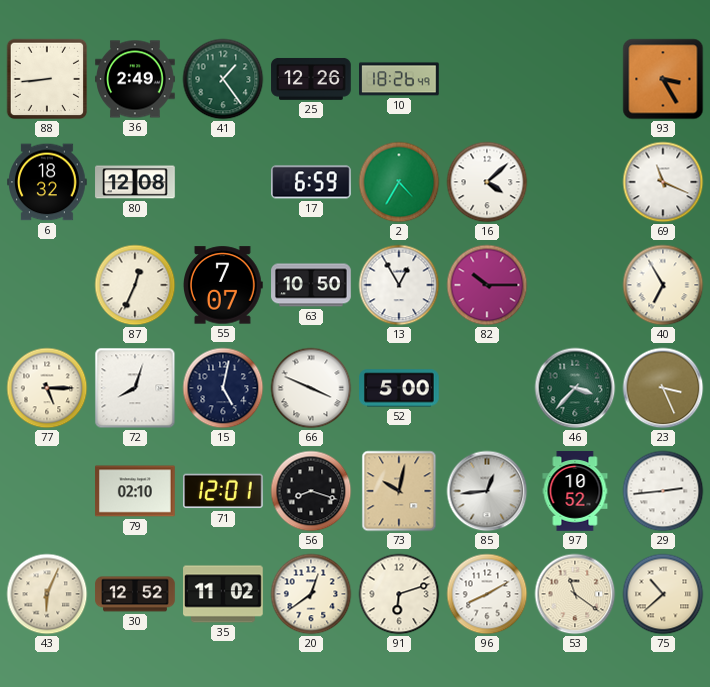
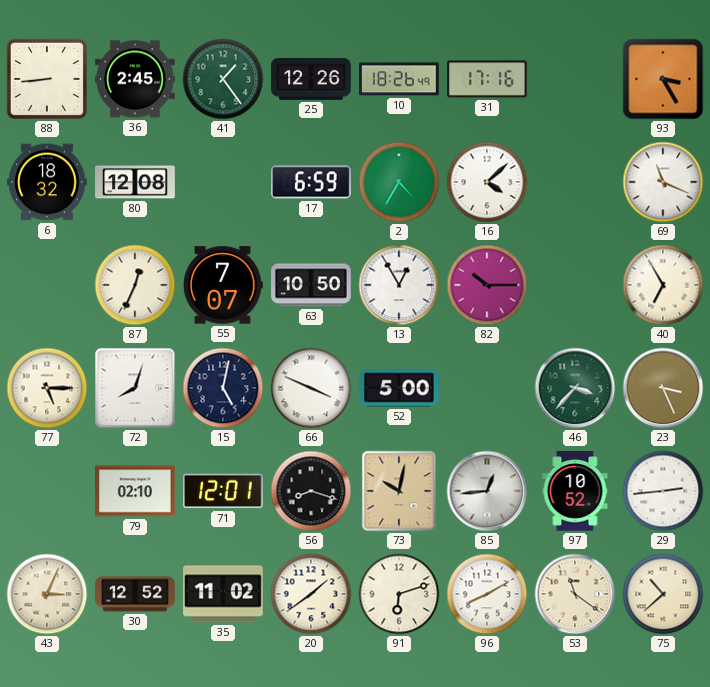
36: 2:49 -> 2:45 (135, 79)
31: none -> 17:16 (487, 79)
43: 6:04 -> 3:04 (47, 594)
20: 12:39 -> 1:39 (311, 594)
